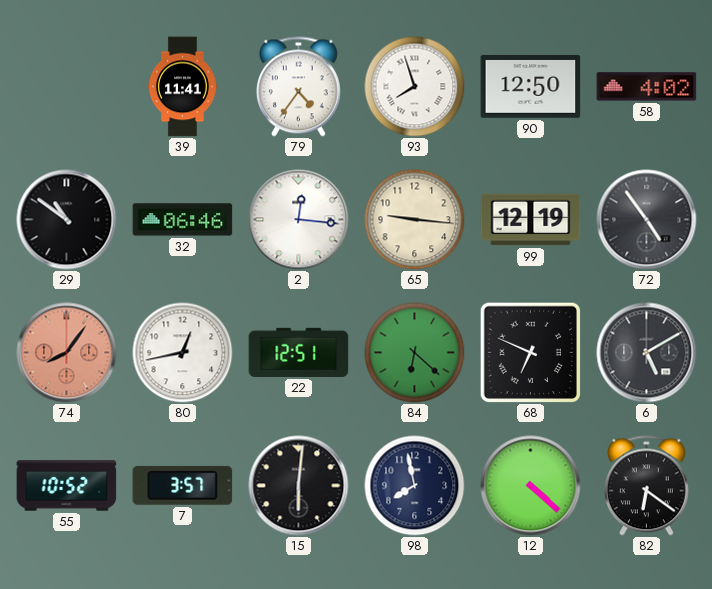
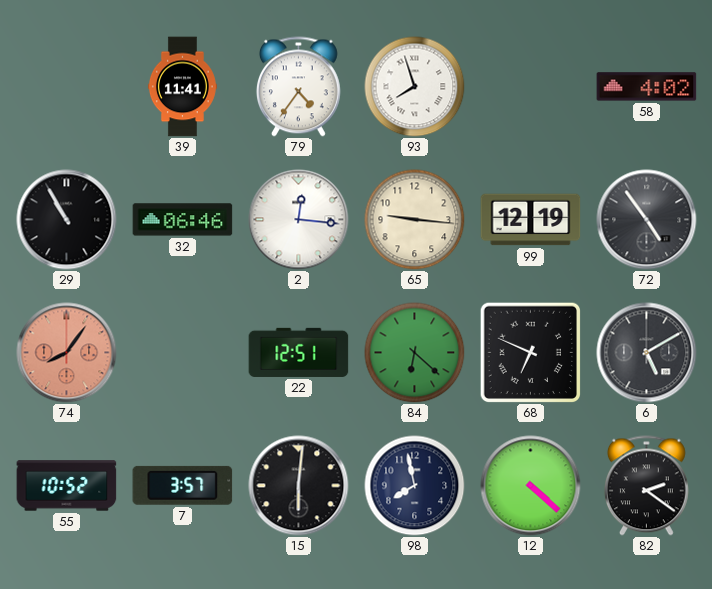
90: 12:50 -> none (531, 87)
29: 10:51 -> 10:55 (67, 220)
80: 12:43 -> none (183, 353)
82: 6:21 -> 2:21 (646, 486)
